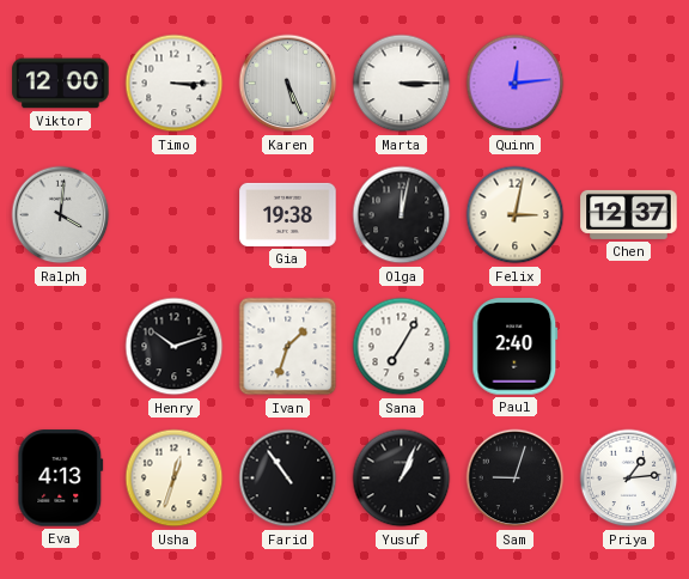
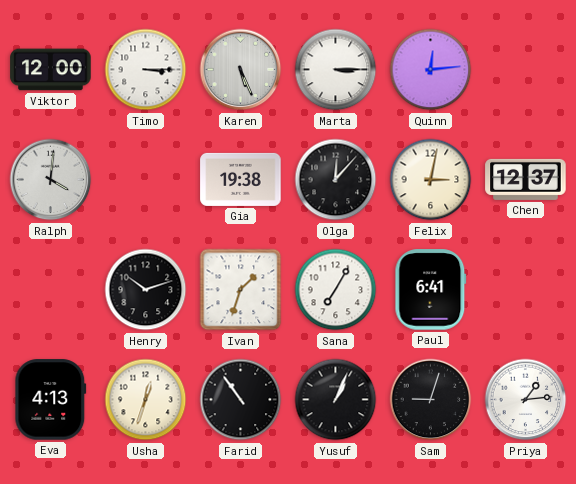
Olga: 12:02 -> 12:07 (336, 180)
Paul: 2:40 -> 6:41 (431, 290)
